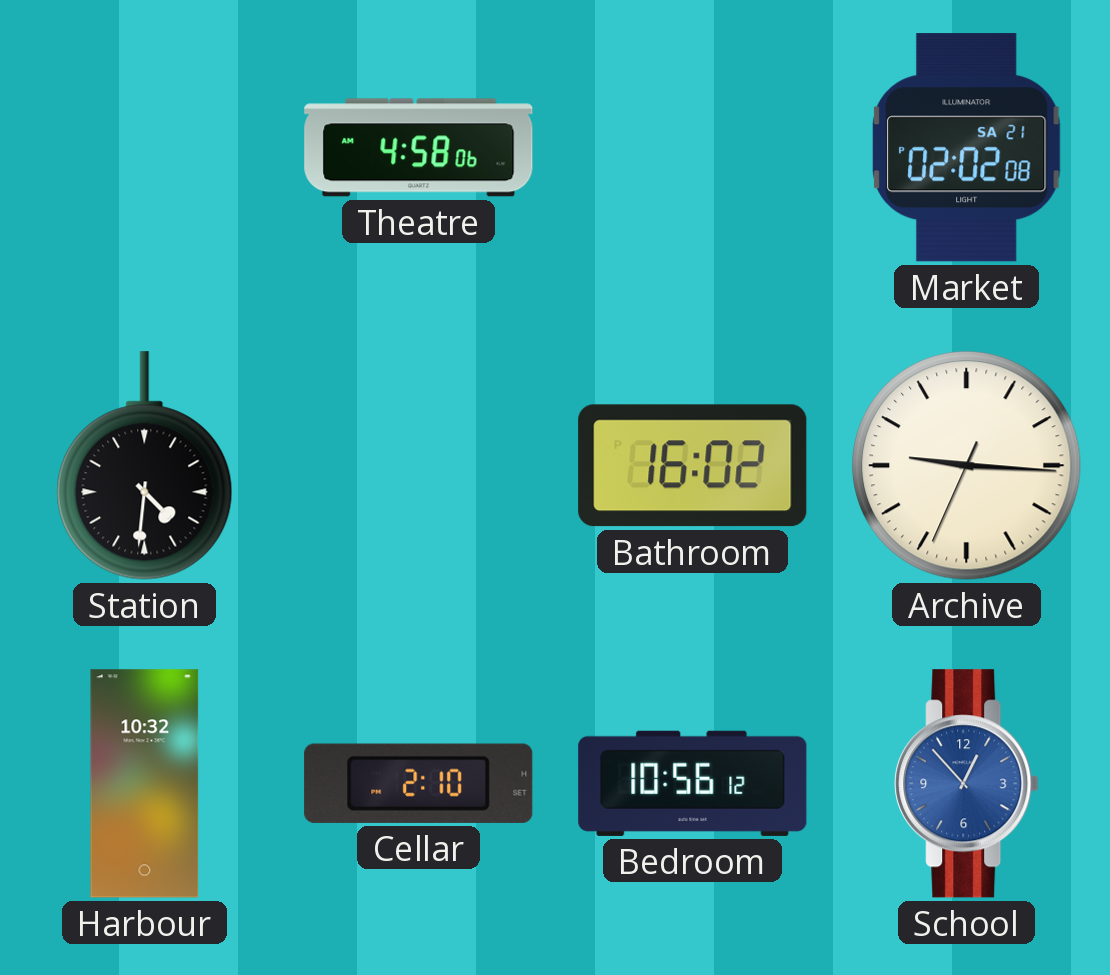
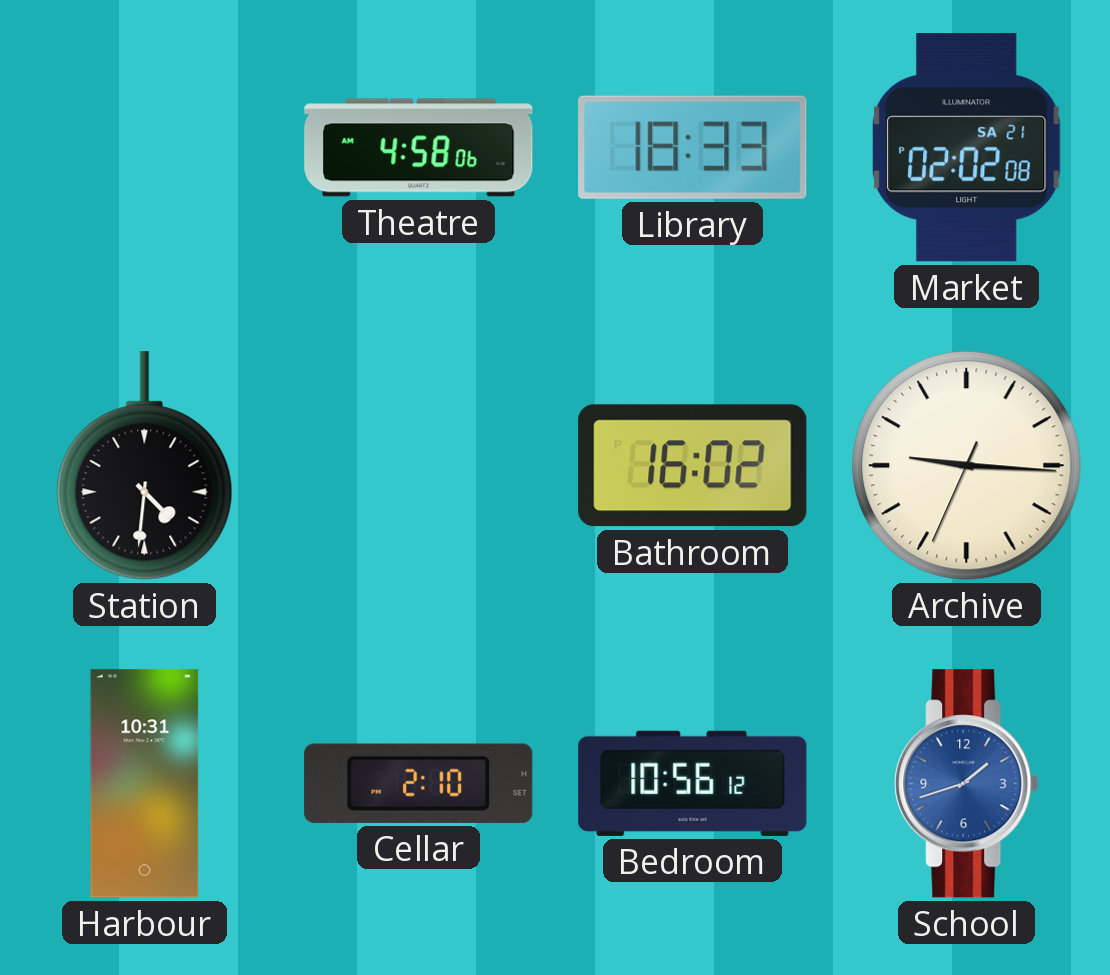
Library: none -> 18:33 (693, 147)
Harbour: 10:32 -> 10:31 (145, 784)
School: 12:53 -> 1:42 (967, 784)
